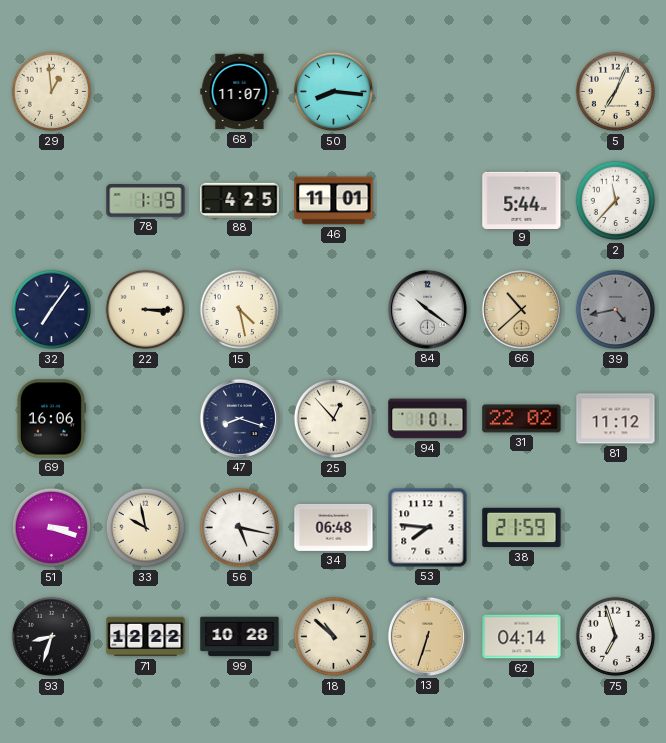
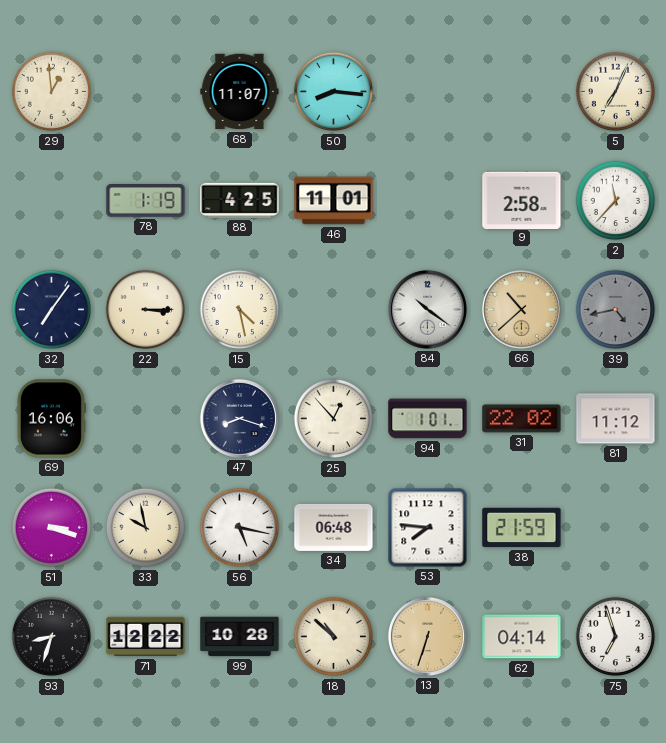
9: 5:44 -> 2:58 (522, 200)
